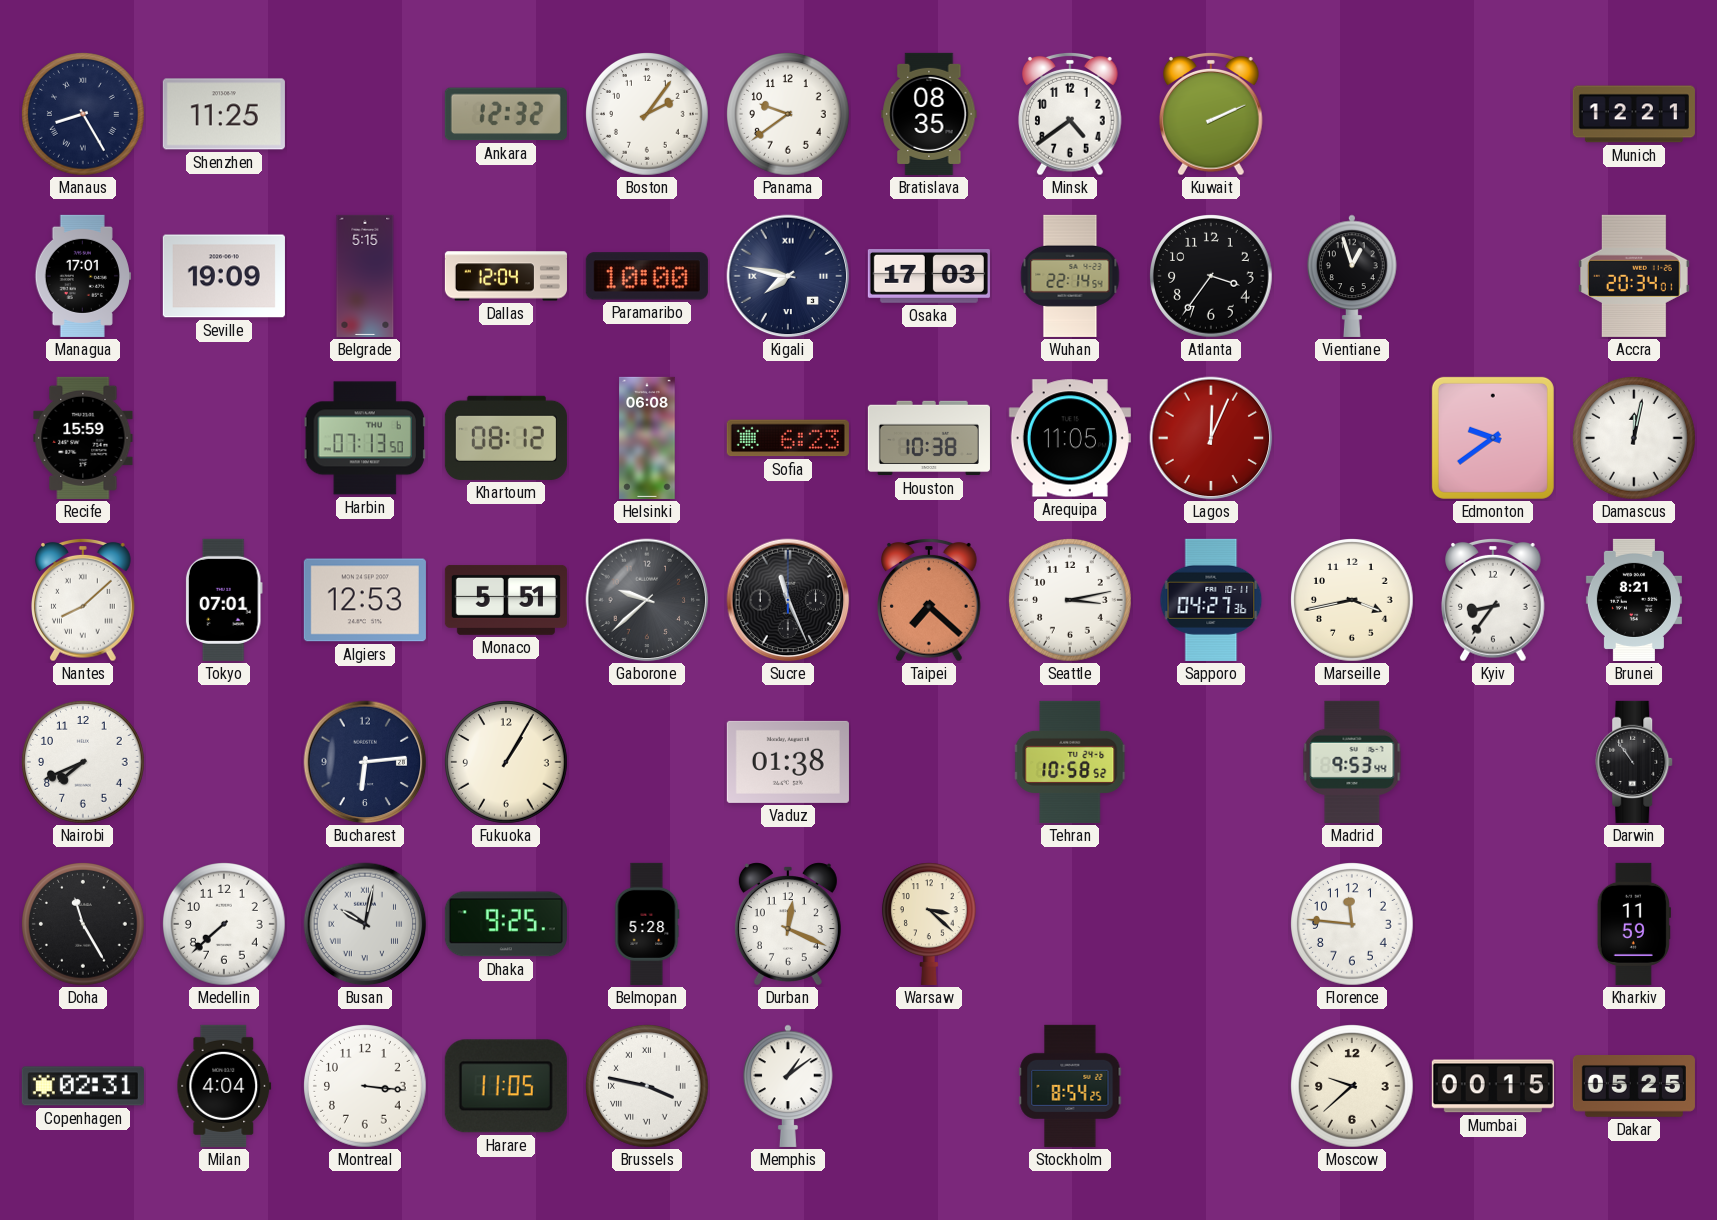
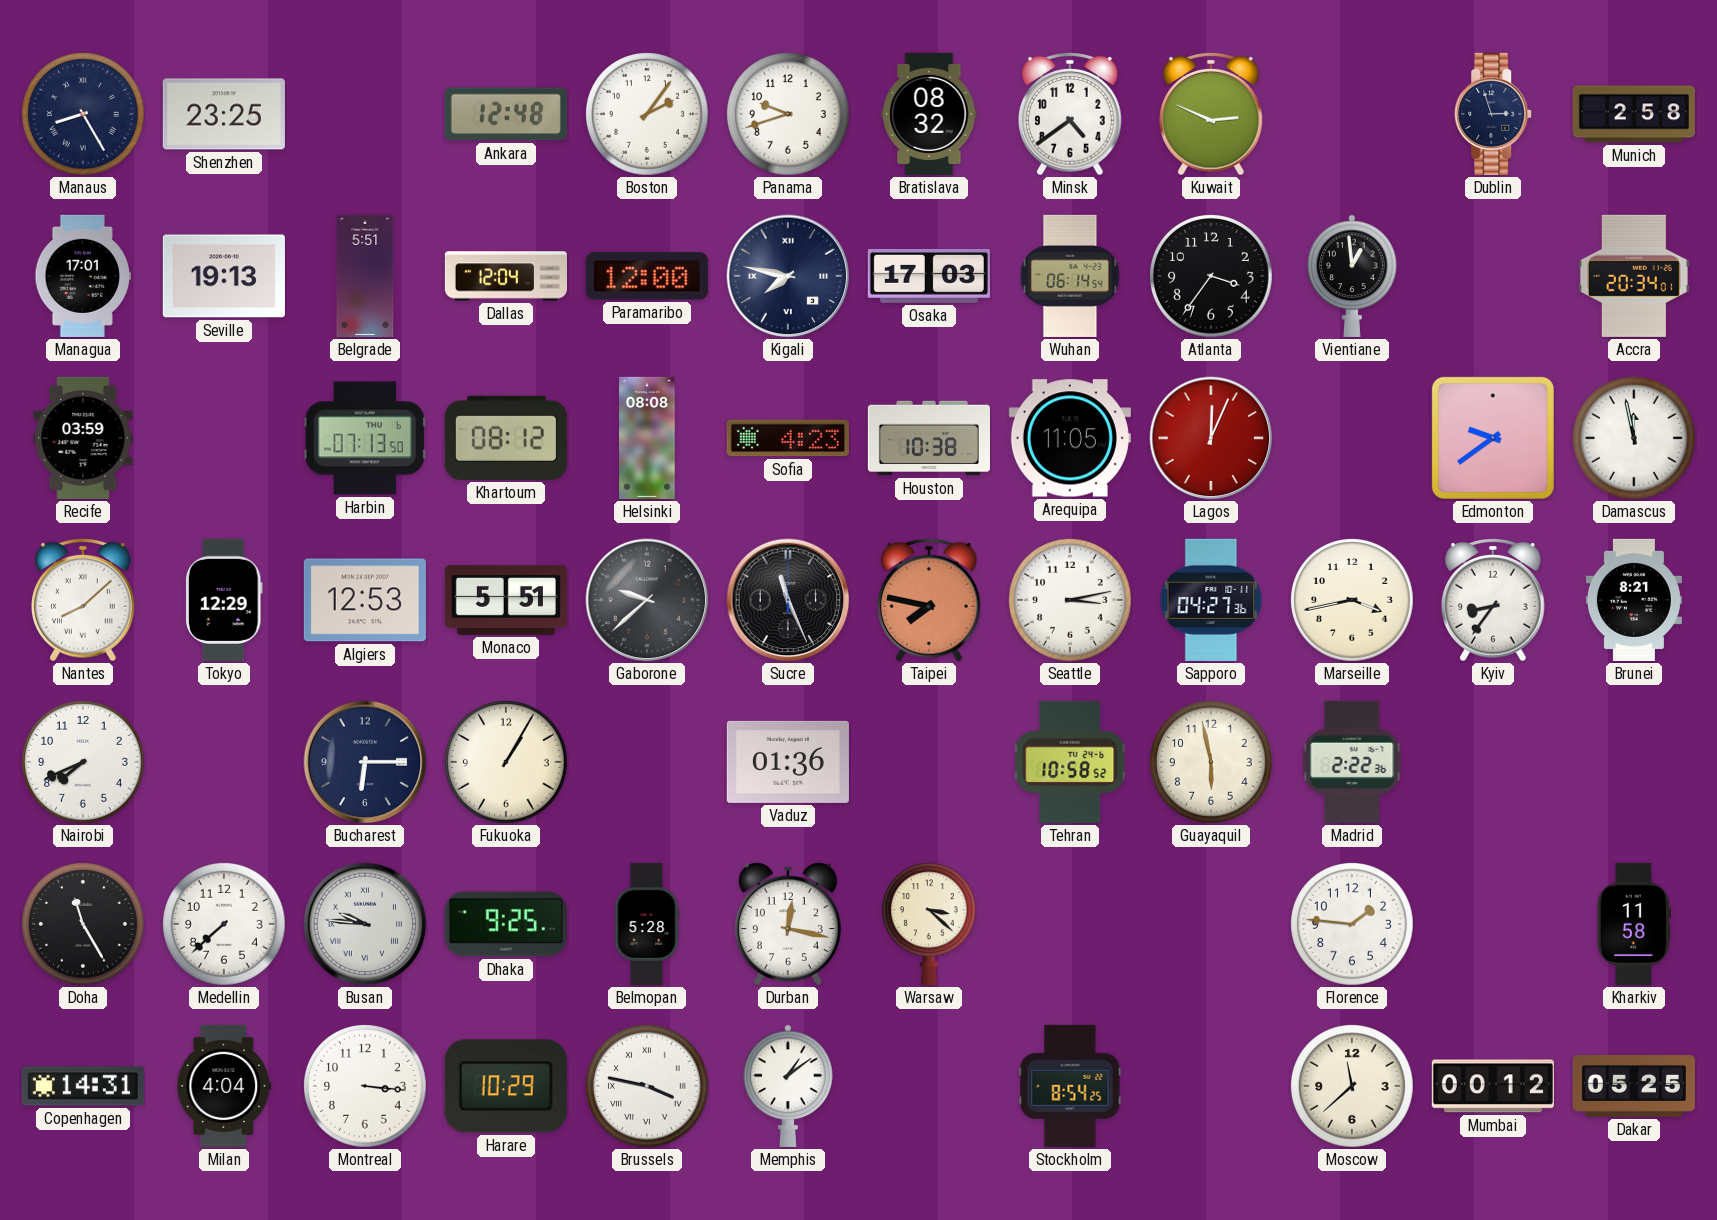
Shenzhen: 11:25 -> 23:25 (224, 114)
Ankara: 12:32 -> 12:48 (506, 114)
Panama: 9:39 -> 9:42 (789, 115)
Bratislava: 08:35 -> 08:32 (929, 114)
Kuwait: 2:11 -> 2:49 (1212, 115)
Dublin: none -> 2:57 (1494, 114)
Munich: 12:21 -> 2:58 (1634, 114)
Seville: 19:09 -> 19:13 (224, 276)
Belgrade: 5:15 -> 5:51 (365, 276)
Paramaribo: 10:00 -> 12:00 (647, 276)
Wuhan: 22:14 -> 06:14 (1070, 276)
Vientiane: 12:57 -> 12:59 (1352, 276)
Recife: 15:59 -> 03:59 (83, 438)
Helsinki: 06:08 -> 08:08 (647, 438)
Sofia: 6:23 -> 4:23 (788, 438)
Damascus: 12:02 -> 11:58 (1635, 439)
Tokyo: 07:01 -> 12:29 (224, 600)
Taipei: 7:22 -> 7:47 (930, 601)
Bucharest: 6:14 -> 6:15 (365, 762)
Vaduz: 01:38 -> 01:36 (788, 762)
Guayaquil: none -> 5:58 (1212, 763)
Madrid: 9:53 -> 2:22 (1352, 762)
Darwin: 10:54 -> none (1635, 762)
Busan: 10:02 -> 9:46 (365, 924)
Durban: 12:19 -> 12:17 (788, 924)
Florence: 11:46 -> 1:46 (1353, 925)
Kharkiv: 11:59 -> 11:58 (1634, 924)
Copenhagen: 02:31 -> 14:31 (83, 1086)
Harare: 11:05 -> 10:29 (506, 1086)
Moscow: 9:38 -> 11:38 (1353, 1087)
Mumbai: 00:15 -> 00:12 (1493, 1086)
